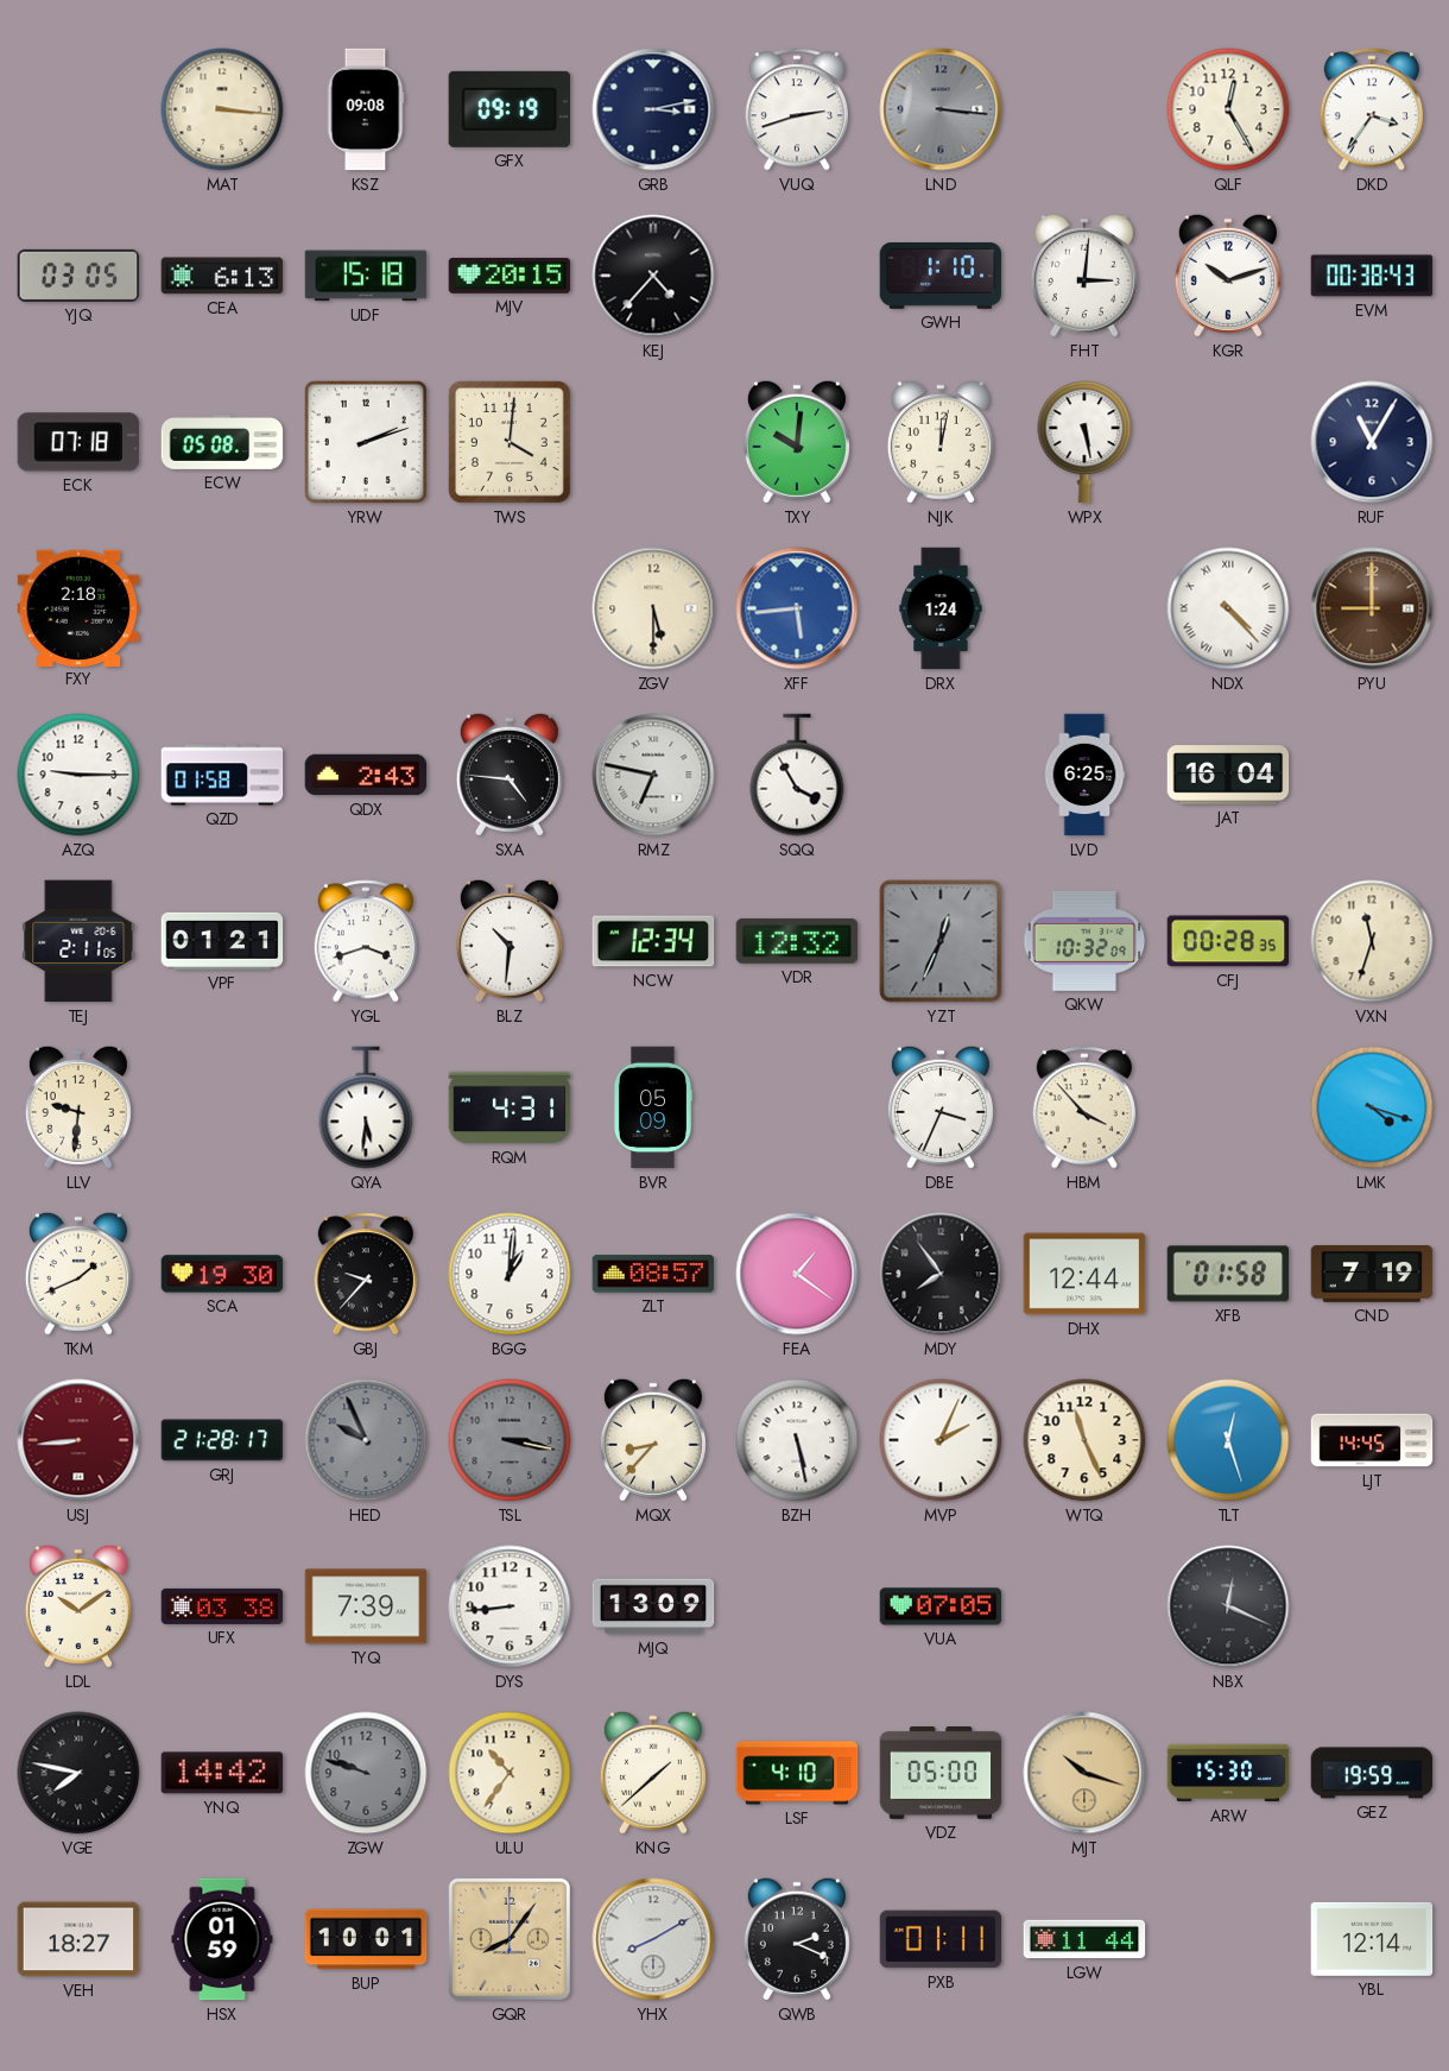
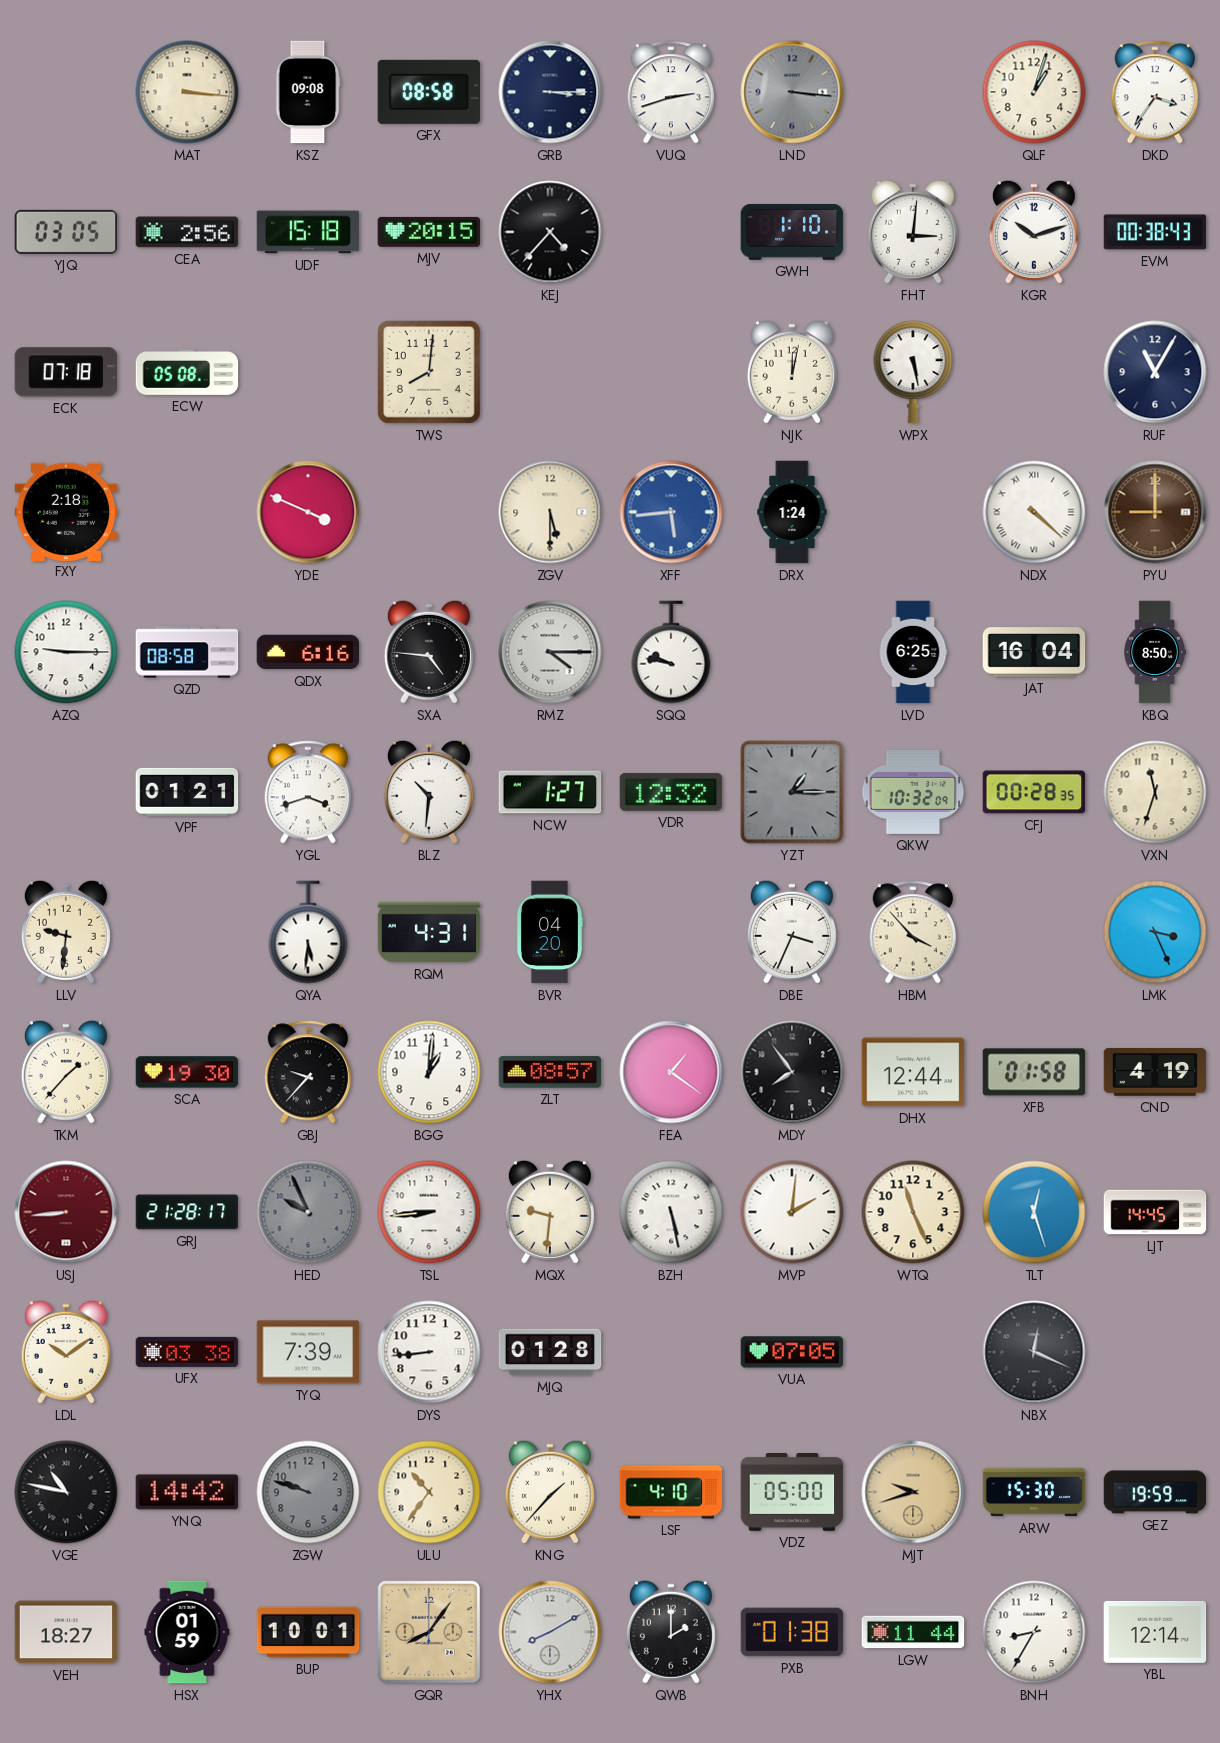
GFX: 09:19 -> 08:58 (429, 92)
GRB: 3:13 -> 3:15 (550, 92)
QLF: 12:25 -> 1:03 (1034, 92)
CEA: 6:13 -> 2:56 (187, 232)
YRW: 2:12 -> none (366, 442)
TWS: 4:01 -> 8:01 (429, 372)
TXY: 10:01 -> none (797, 442)
YDE: none -> 3:49 (308, 512)
NDX: 4:23 -> 4:22 (1034, 512)
QZD: 01:58 -> 08:58 (187, 652)
QDX: 2:43 -> 6:16 (308, 652)
RMZ: 6:47 -> 4:15 (550, 652)
SQQ: 3:55 -> 9:47 (671, 652)
KBQ: none -> 8:50 (1154, 652)
TEJ: 2:11 -> none (78, 941)
NCW: 12:34 -> 1:27 (550, 792)
YZT: 12:34 -> 1:15 (792, 792)
BVR: 05:09 -> 04:20 (549, 932)
LMK: 4:18 -> 3:26 (1155, 932)
TKM: 1:41 -> 1:37 (66, 1072)
CND: 7:19 -> 4:19 (1155, 1072)
TSL: 3:17 -> 8:44 (429, 1212)
TSL dial: grey -> white (429, 1212)
MQX: 8:37 -> 9:31 (550, 1212)
MVP: 2:04 -> 2:01 (792, 1212)
MJQ: 13:09 -> 01:28 (550, 1352)
VGE: 7:47 -> 10:47 (66, 1492)
KNG: 1:38 -> 1:37 (550, 1492)
MJT: 10:18 -> 9:42 (913, 1492)
QWB: 2:19 -> 2:00 (671, 1632)
PXB: 01:11 -> 01:38 (792, 1632)
BNH: none -> 8:35 (1034, 1632)
